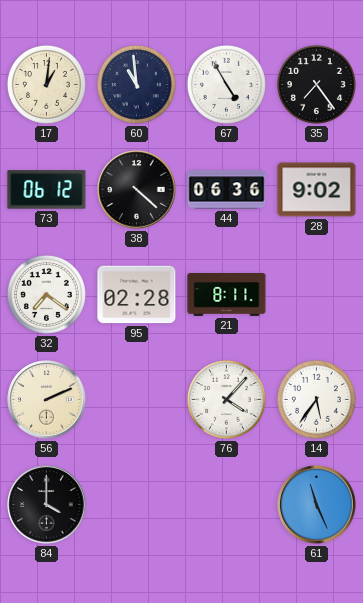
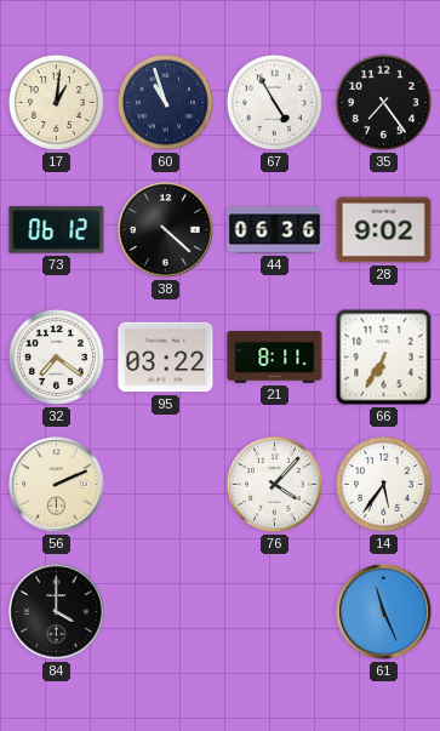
60: 10:59 -> 10:57 (165, 102)
95: 02:28 -> 03:22 (166, 358)
66: none -> 6:35 (384, 358)
